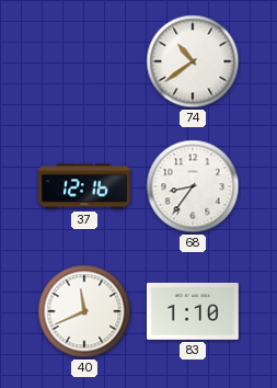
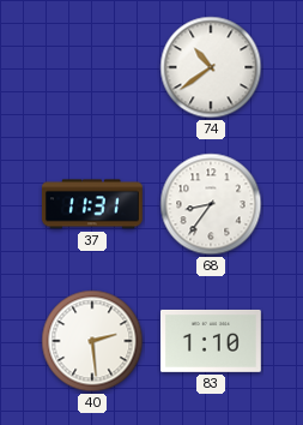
37: 12:16 -> 11:31 (92, 204)
40: 11:41 -> 2:29 (92, 341)
